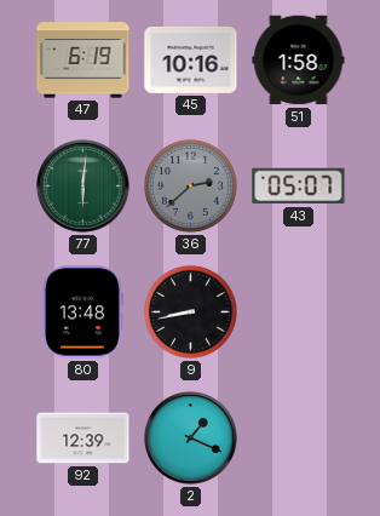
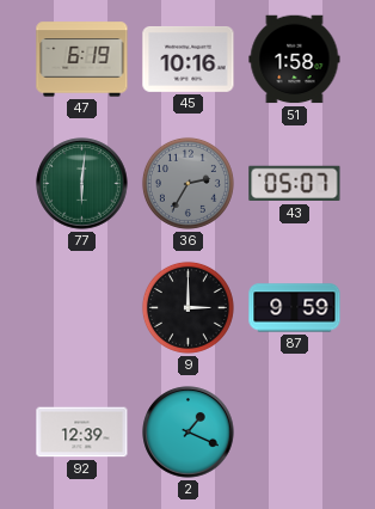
36: 2:38 -> 2:35 (187, 183)
80: 13:48 -> none (82, 313)
9: 8:43 -> 3:00 (187, 307)
87: none -> 9:59 (295, 308)
